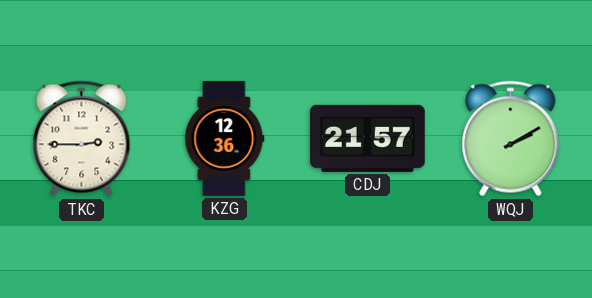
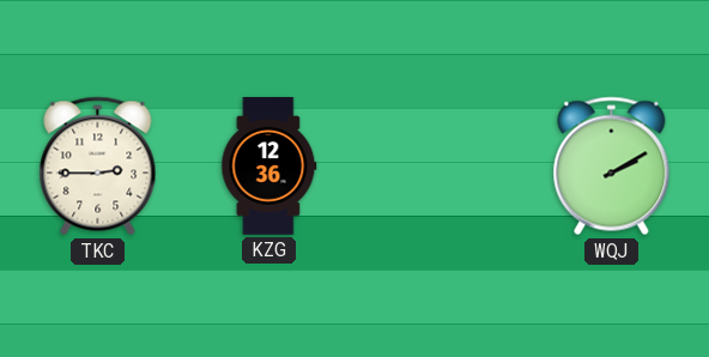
CDJ: 21:57 -> none (367, 138)
